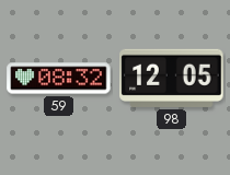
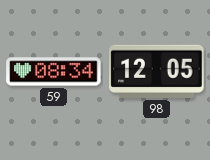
59: 08:32 -> 08:34 (54, 72)
